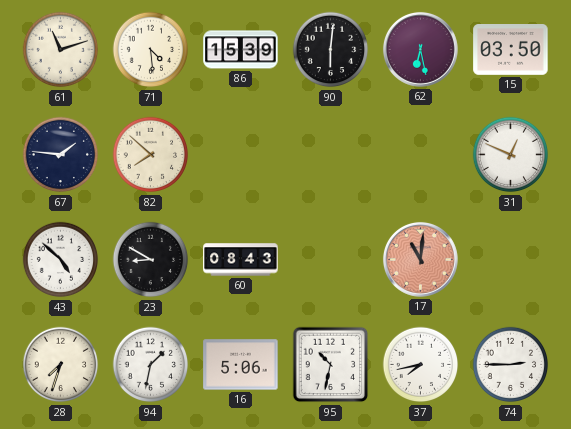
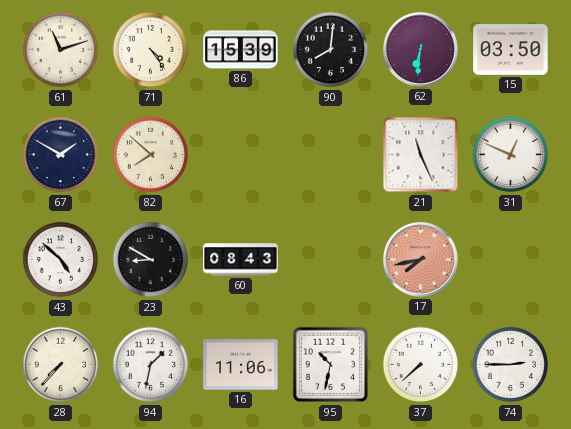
71: 4:29 -> 4:24 (151, 50)
90: 6:01 -> 8:01 (331, 50)
62: 6:28 -> 6:31 (420, 49)
67: 1:46 -> 1:50 (61, 155)
21: none -> 11:26 (421, 155)
17: 11:01 -> 7:43 (420, 259)
28: 7:33 -> 7:37 (61, 365)
16: 5:06 -> 11:06 (241, 365)
37: 7:43 -> 7:38 (421, 365)
